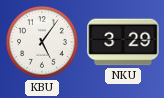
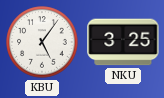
NKU: 3:29 -> 3:25 (123, 42)
